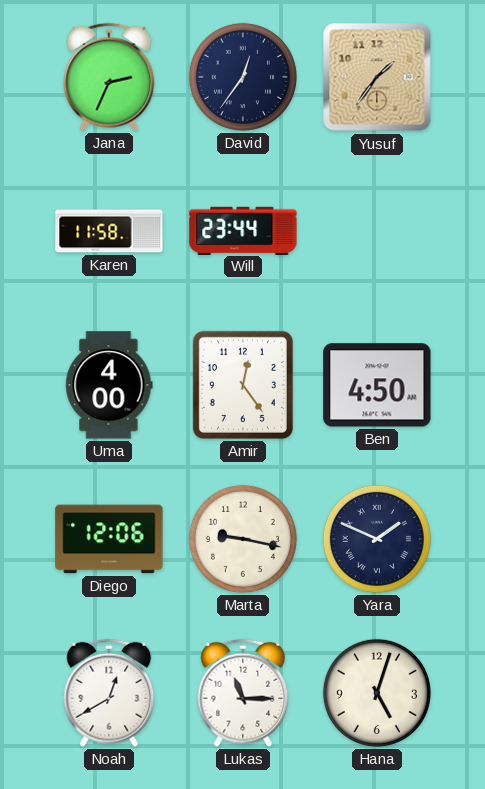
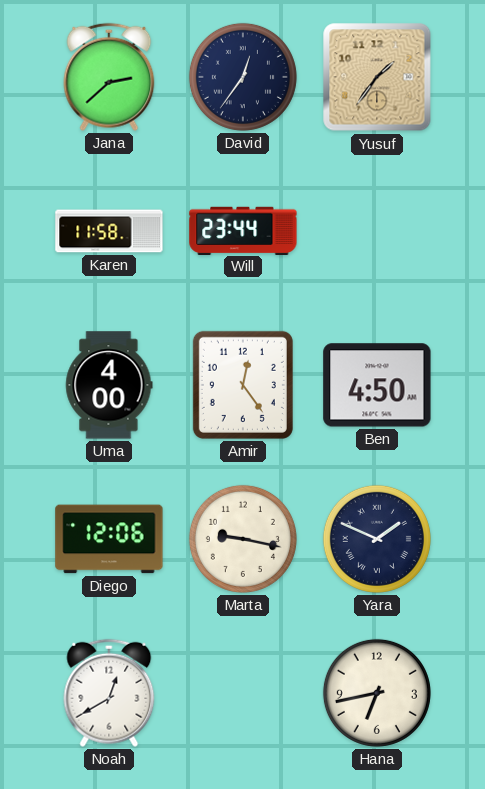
Jana: 2:34 -> 2:38 (109, 77)
Lukas: 11:15 -> none (243, 693)
Hana: 5:03 -> 6:43 (377, 693)
